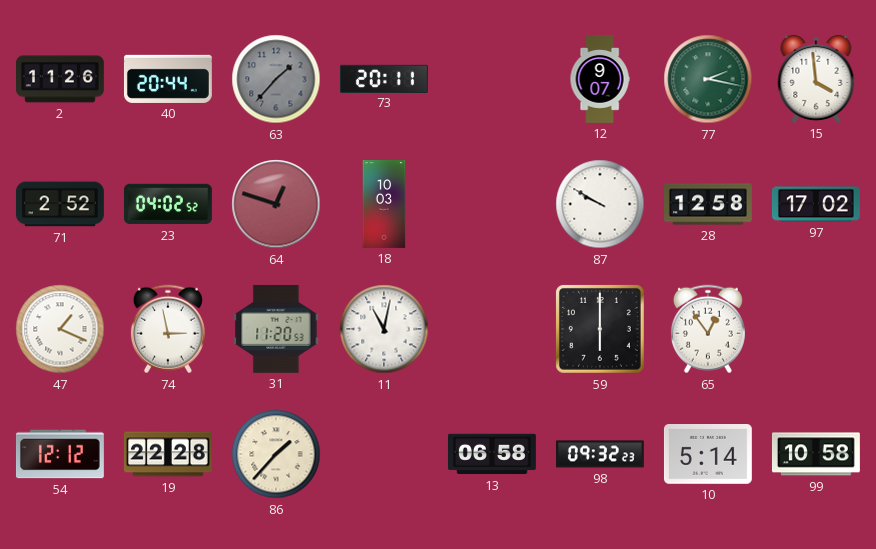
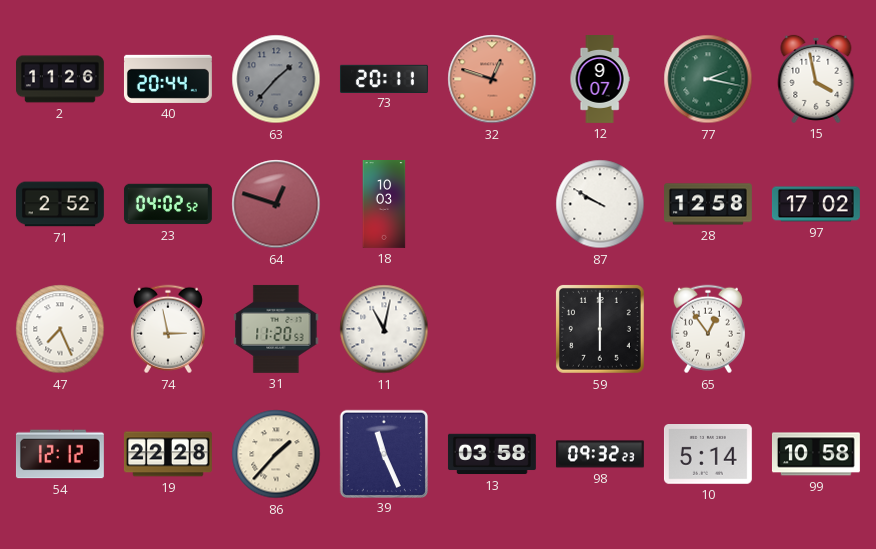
32: none -> 12:48 (492, 79)
15: 3:59 -> 3:58 (816, 79)
47: 1:19 -> 7:26 (60, 329)
39: none -> 11:26 (383, 453)
13: 06:58 -> 03:58 (492, 454)
